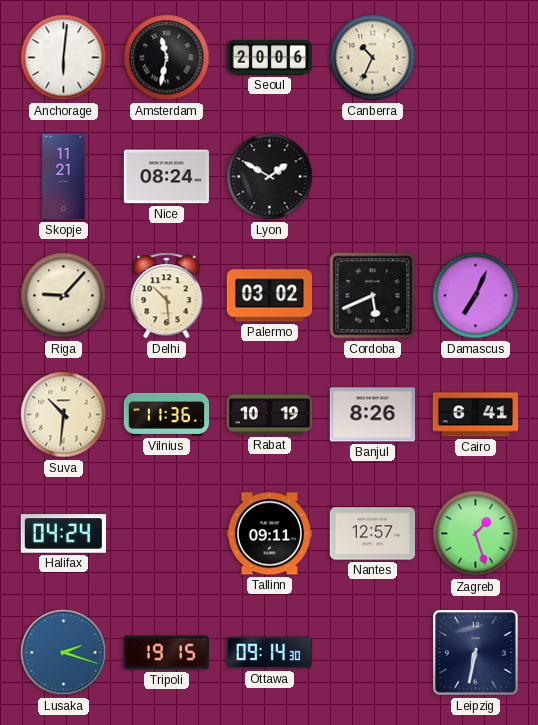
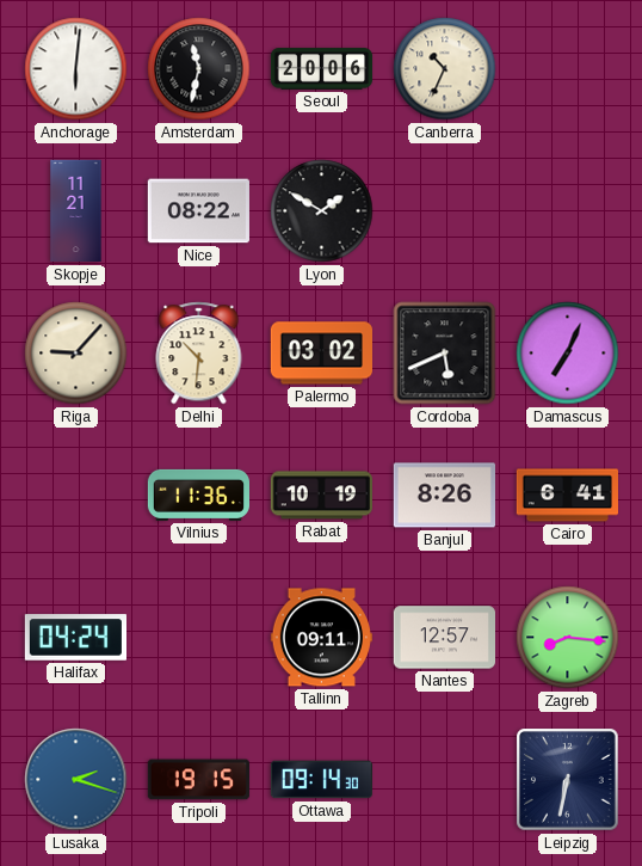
Nice: 08:24 -> 08:22 (198, 211)
Delhi: 10:29 -> 10:31 (199, 354)
Suva: 10:31 -> none (64, 415)
Zagreb: 1:27 -> 8:16 (568, 638)
